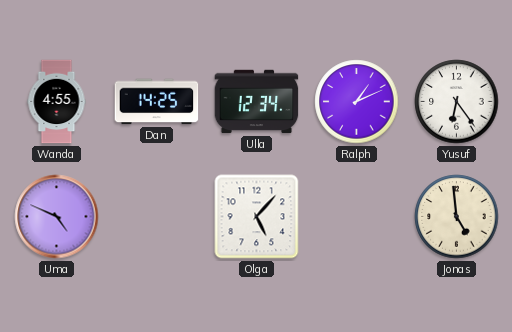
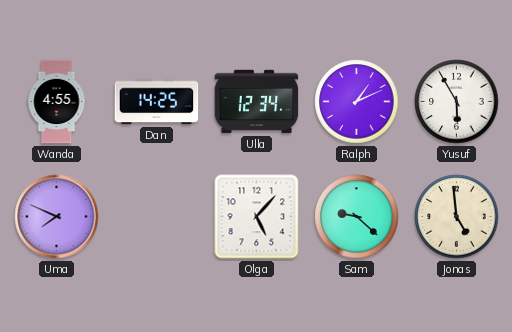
Yusuf: 6:24 -> 5:55 (457, 102)
Uma: 4:49 -> 7:49 (57, 217)
Sam: none -> 9:22 (357, 217)
